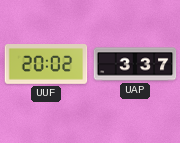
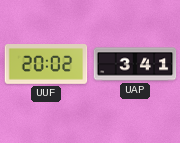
UAP: 3:37 -> 3:41 (135, 64)
